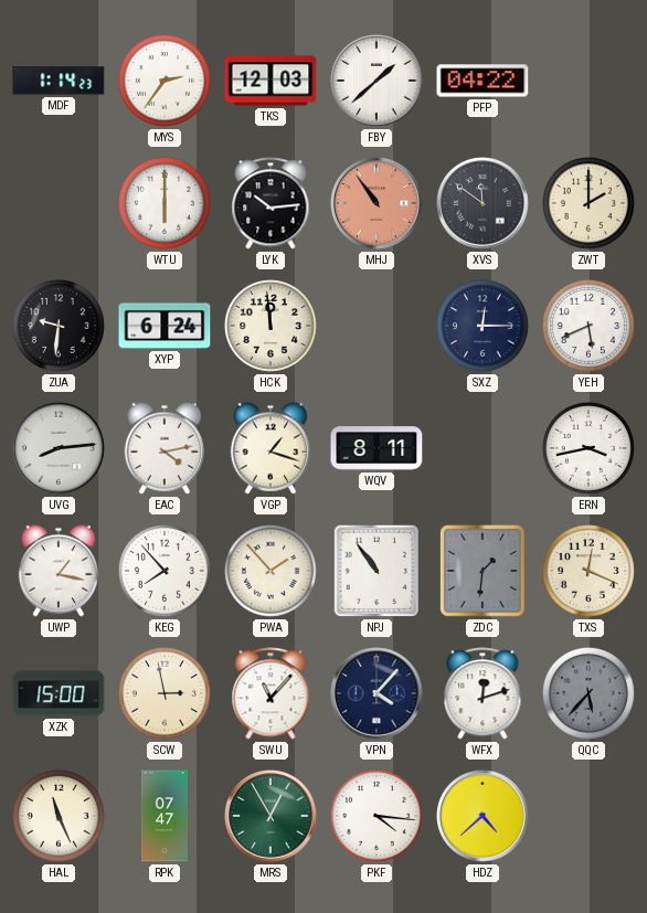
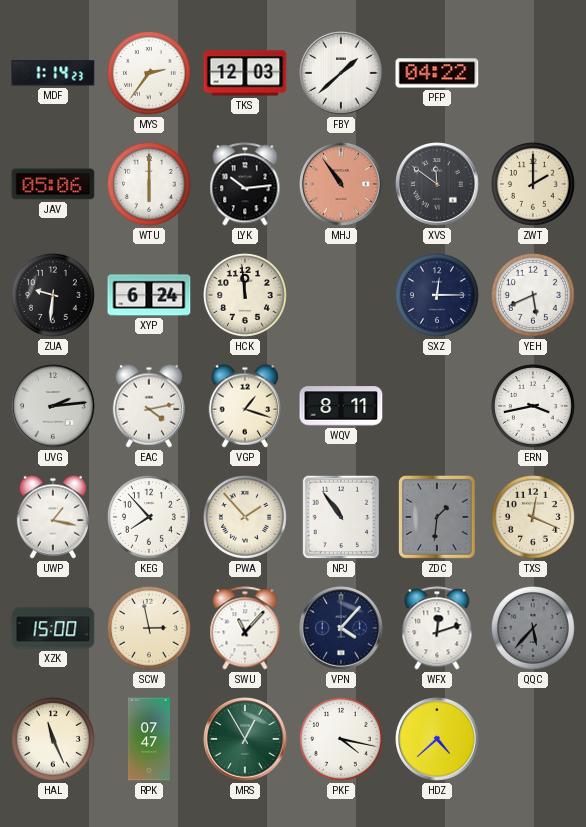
JAV: none -> 05:06 (53, 184)
UVG: 8:14 -> 2:14 (53, 406)
PKF: 4:16 -> 4:17 (341, 739)
